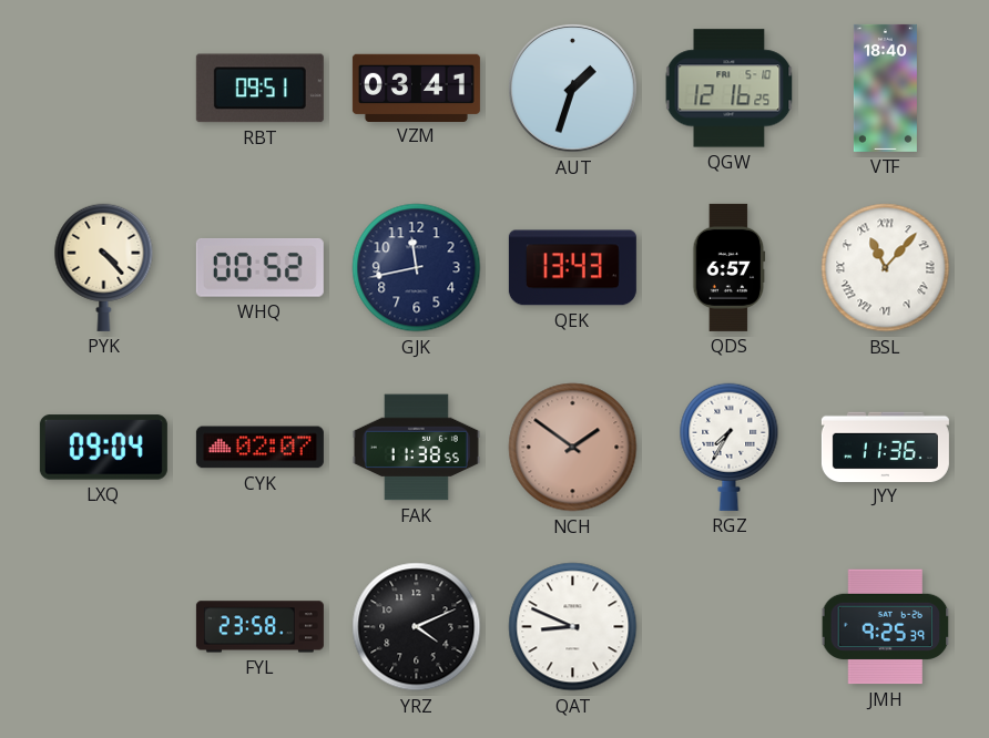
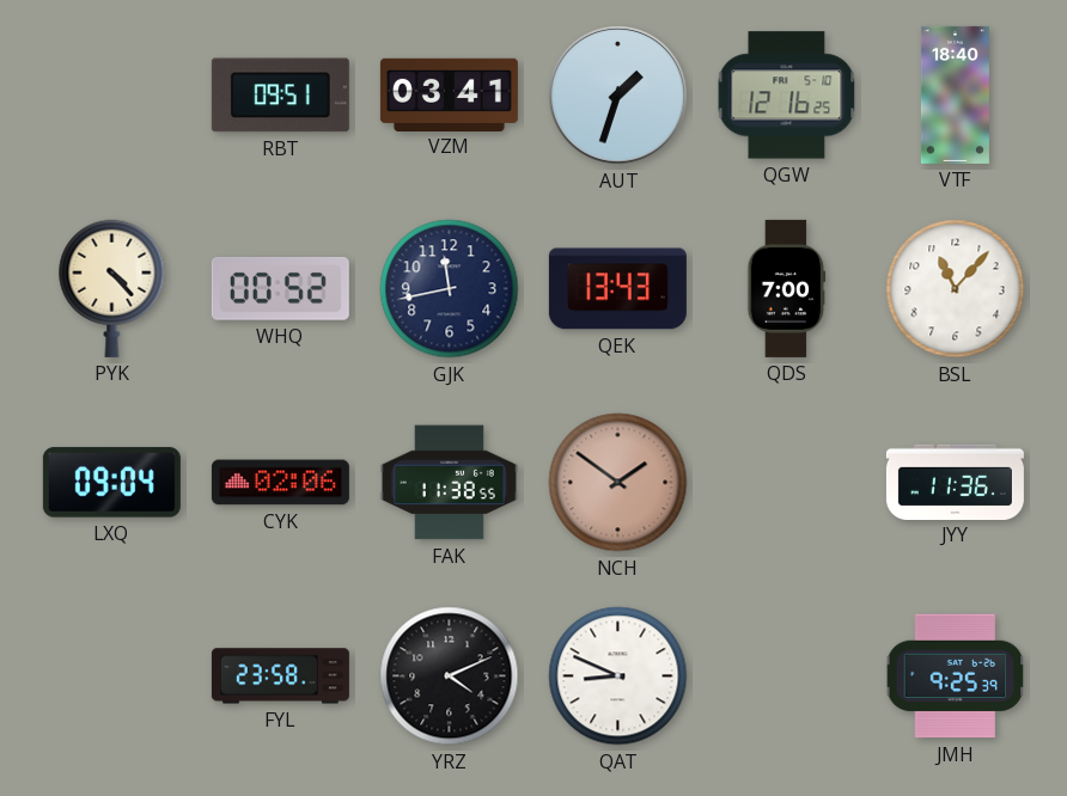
QDS: 6:57 -> 7:00 (787, 288)
BSL numerals: Roman -> Arabic (956, 289)
CYK: 02:07 -> 02:06 (280, 483)
RGZ: 7:35 -> none (730, 447)
